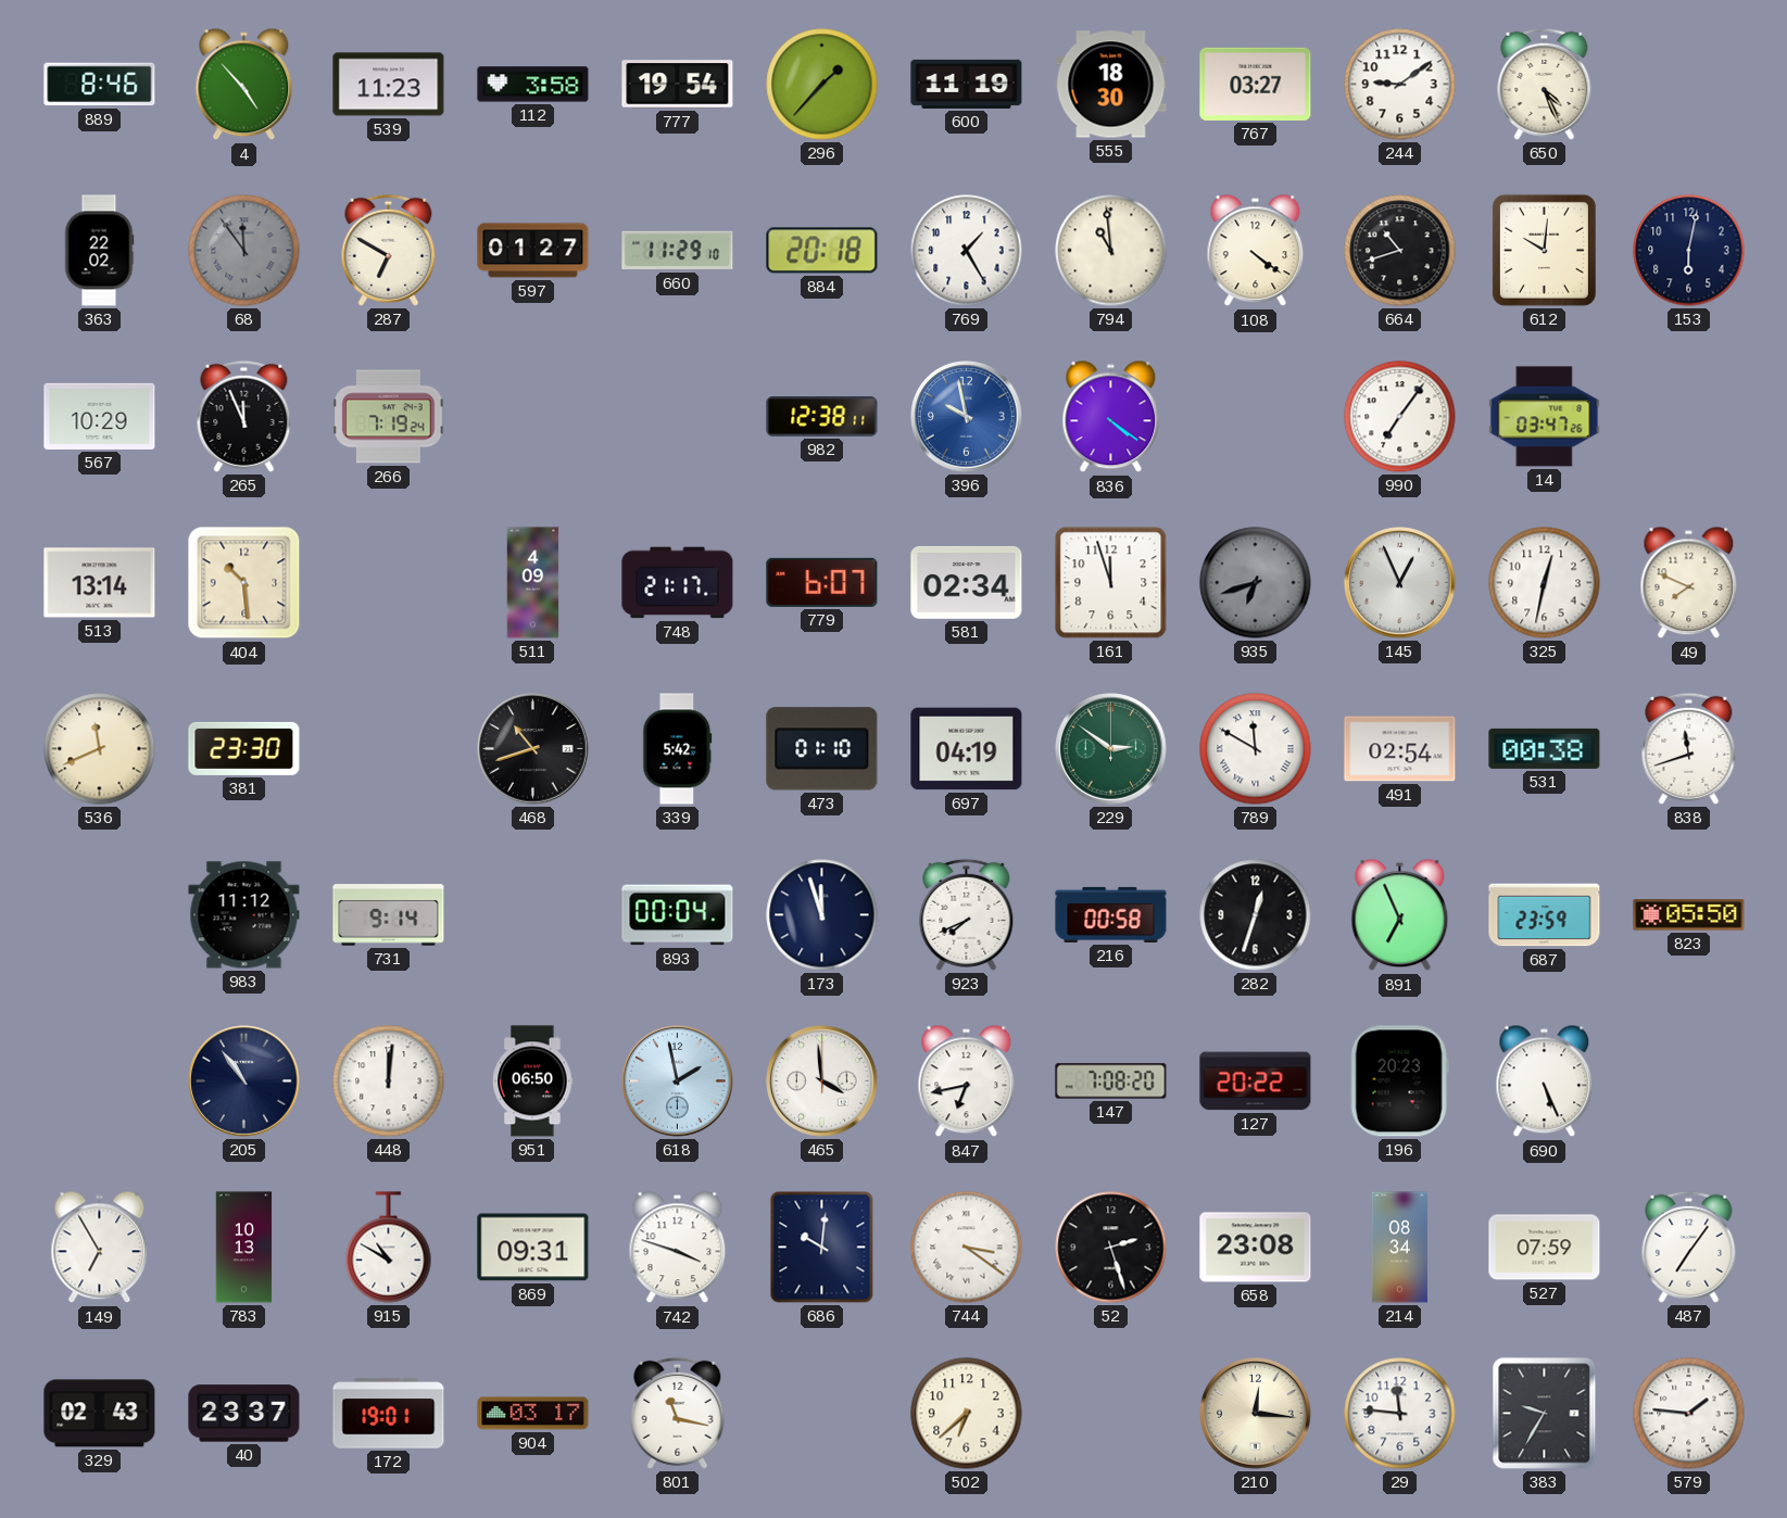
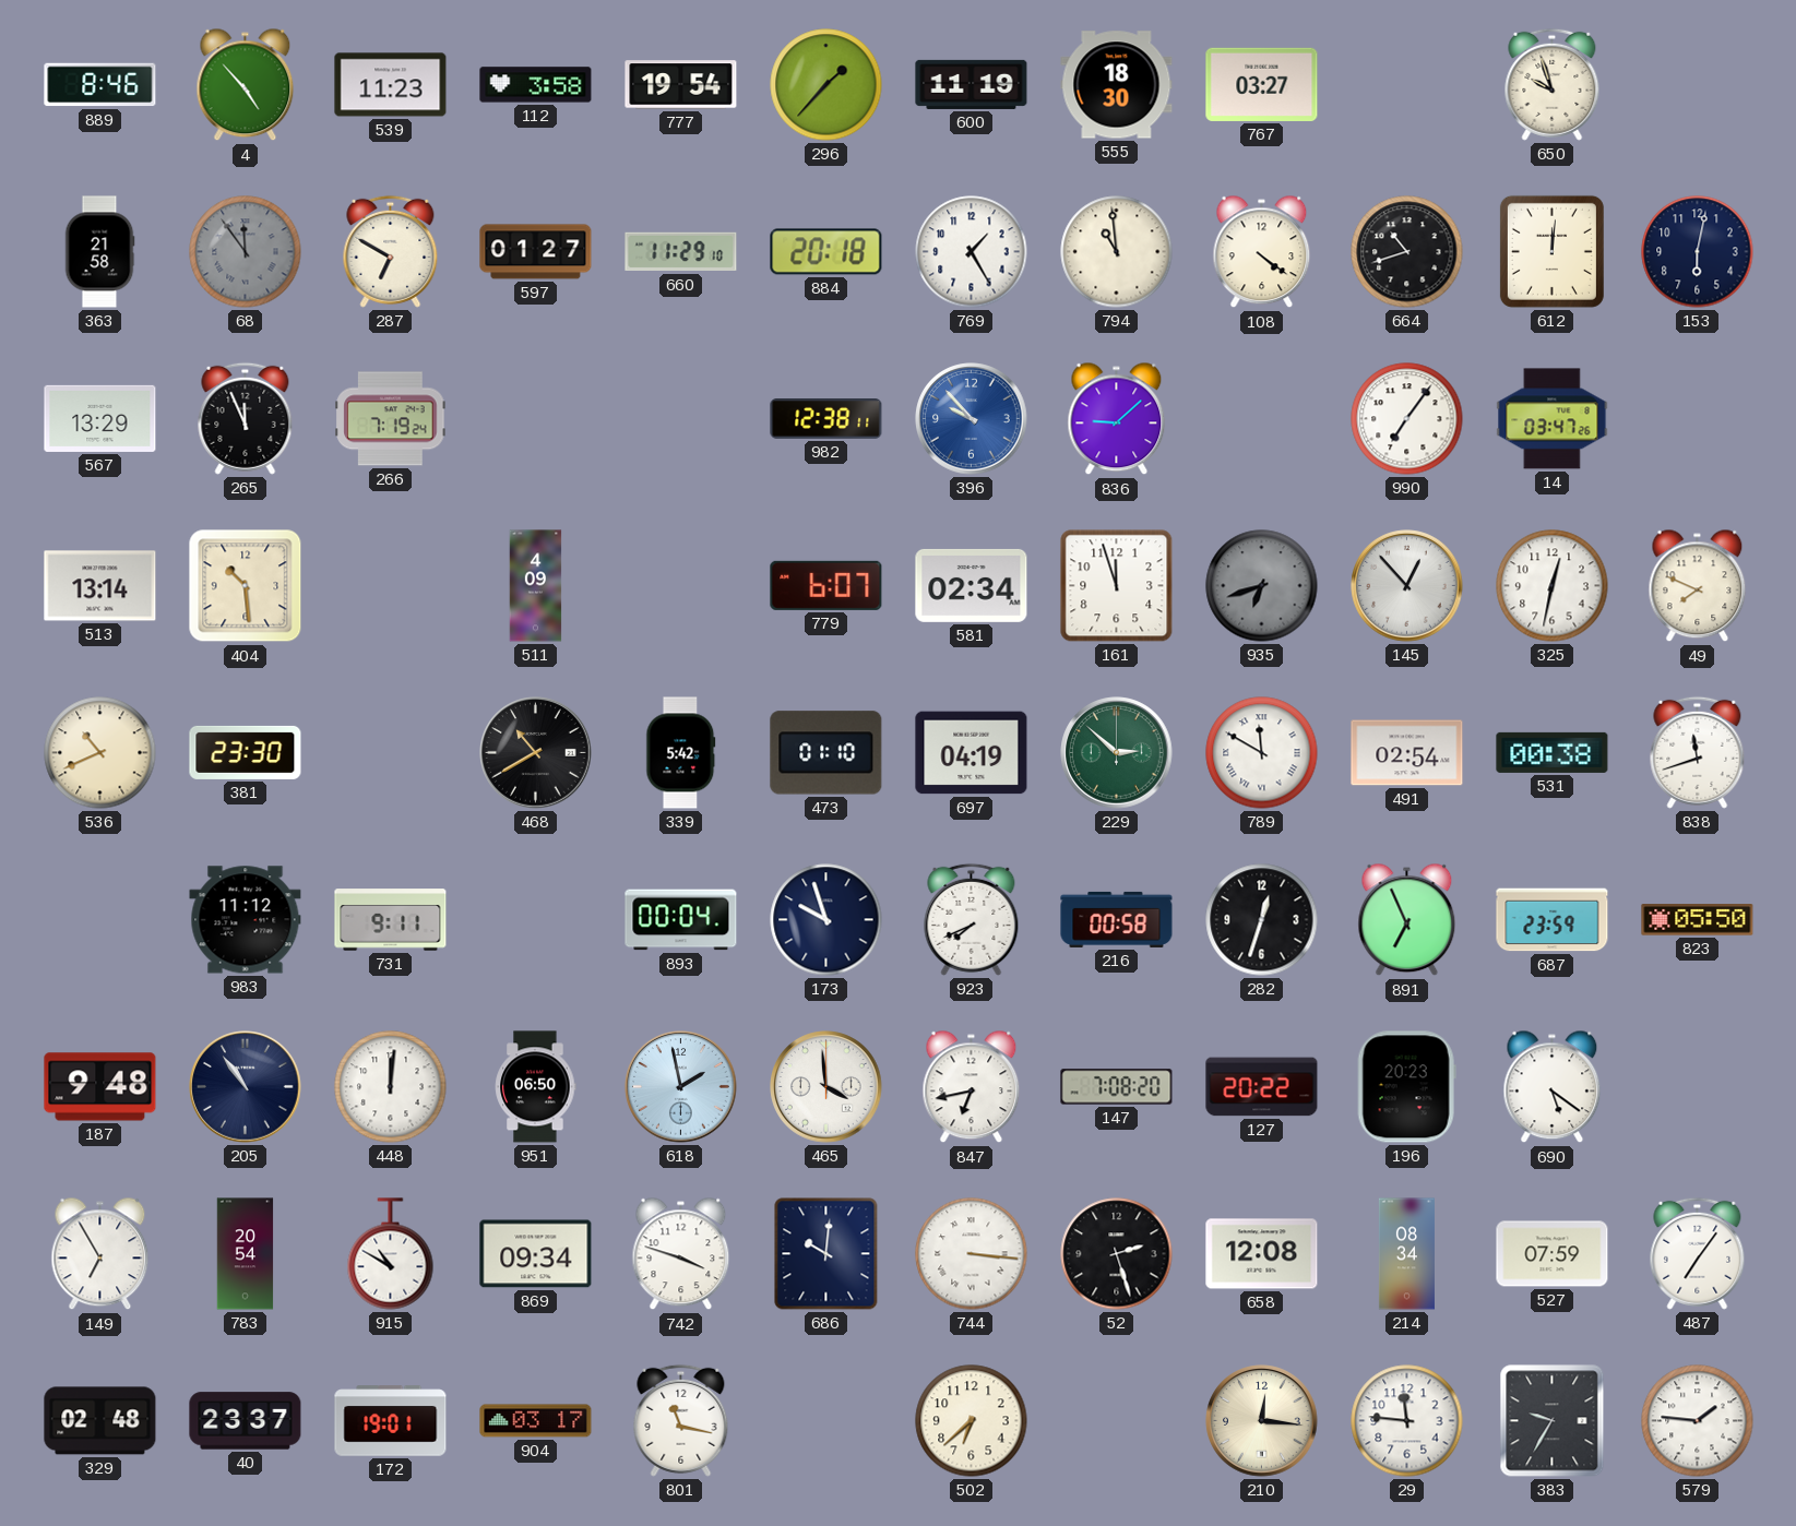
244: 9:09 -> none (1400, 85)
650: 4:26 -> 9:57 (1553, 84)
363: 22:02 -> 21:58 (99, 252)
612: 10:01 -> 12:01 (1551, 251)
567: 10:29 -> 13:29 (100, 418)
396: 9:58 -> 9:53 (972, 419)
836: 4:21 -> 9:08 (1117, 419)
748: 21:17 -> none (678, 583)
145: 12:56 -> 12:53 (1407, 586)
536: 11:41 -> 10:41 (100, 753)
468: 10:42 -> 10:40 (536, 753)
229: 2:51 -> 2:52 (1117, 753)
731: 9:14 -> 9:11 (391, 920)
173: 11:57 -> 9:57 (826, 920)
187: none -> 9:48 (100, 1087)
690: 5:26 -> 5:21 (1553, 1087)
783: 10:13 -> 20:54 (246, 1254)
869: 09:31 -> 09:34 (536, 1254)
744: 3:21 -> 3:16 (972, 1254)
658: 23:08 -> 12:08 (1262, 1254)
329: 02:43 -> 02:48 (100, 1421)
